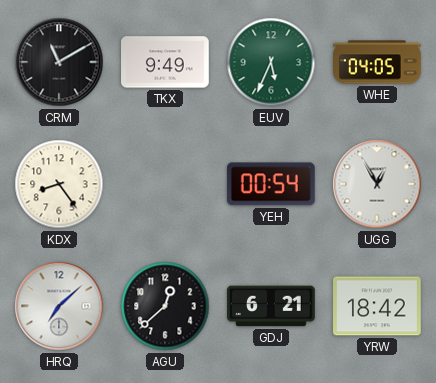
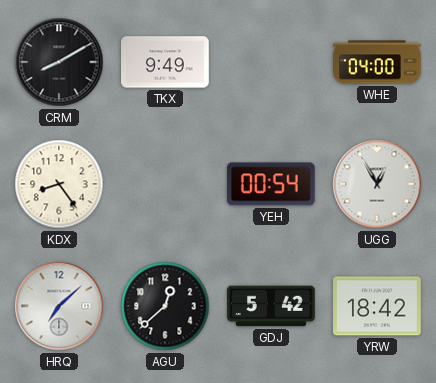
CRM: 11:10 -> 8:10 (59, 62)
EUV: 5:34 -> none (271, 62)
WHE: 04:05 -> 04:00 (377, 62)
GDJ: 6:21 -> 5:42 (272, 306)
